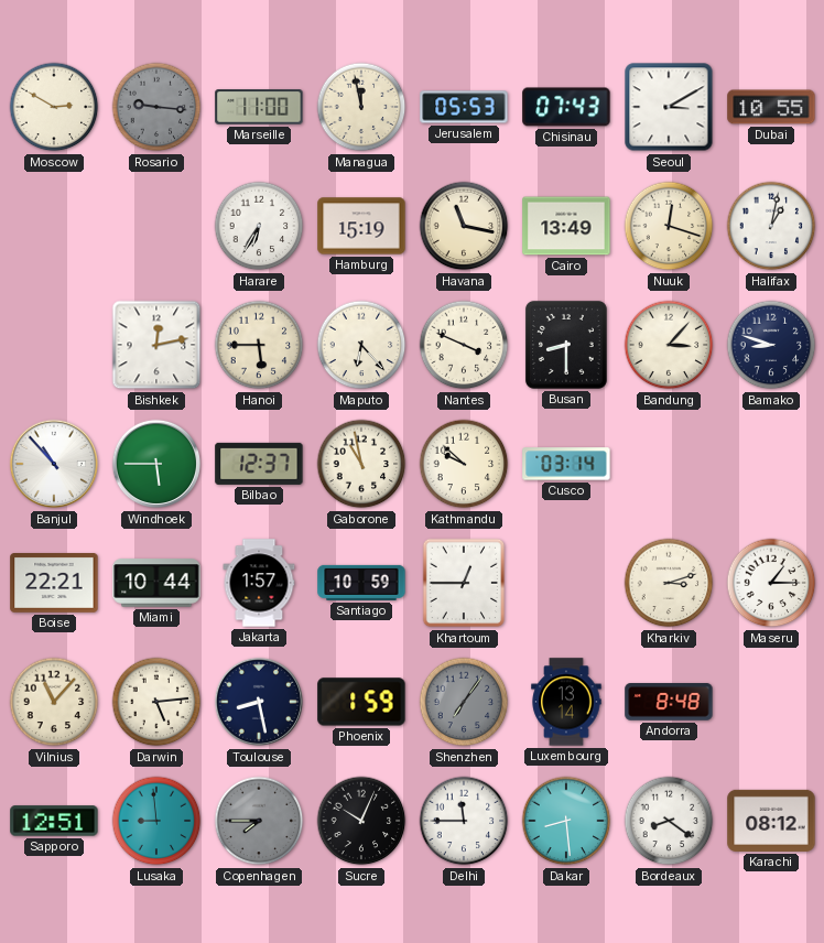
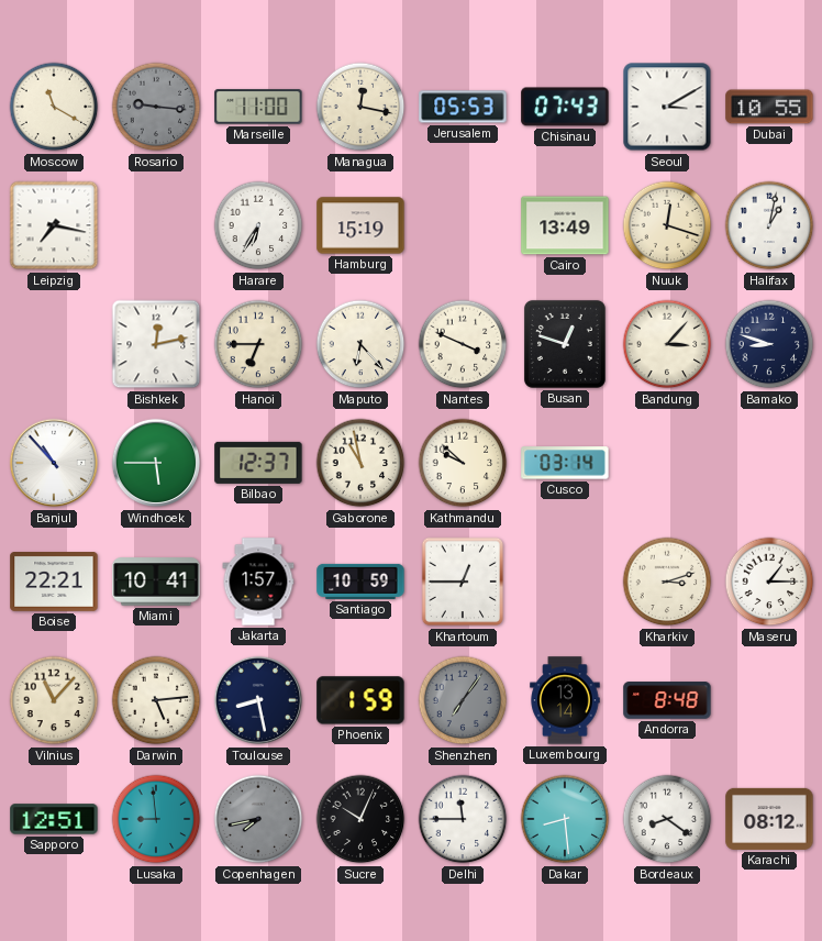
Moscow: 2:50 -> 11:20 (54, 107)
Managua: 11:58 -> 12:17 (360, 107)
Leipzig: none -> 7:17 (54, 225)
Havana: 11:17 -> none (464, 226)
Hanoi: 5:45 -> 6:45 (258, 344)
Busan: 8:30 -> 12:48 (565, 344)
Miami: 10:44 -> 10:41 (156, 582)
Copenhagen: 7:45 -> 7:43 (258, 819)
